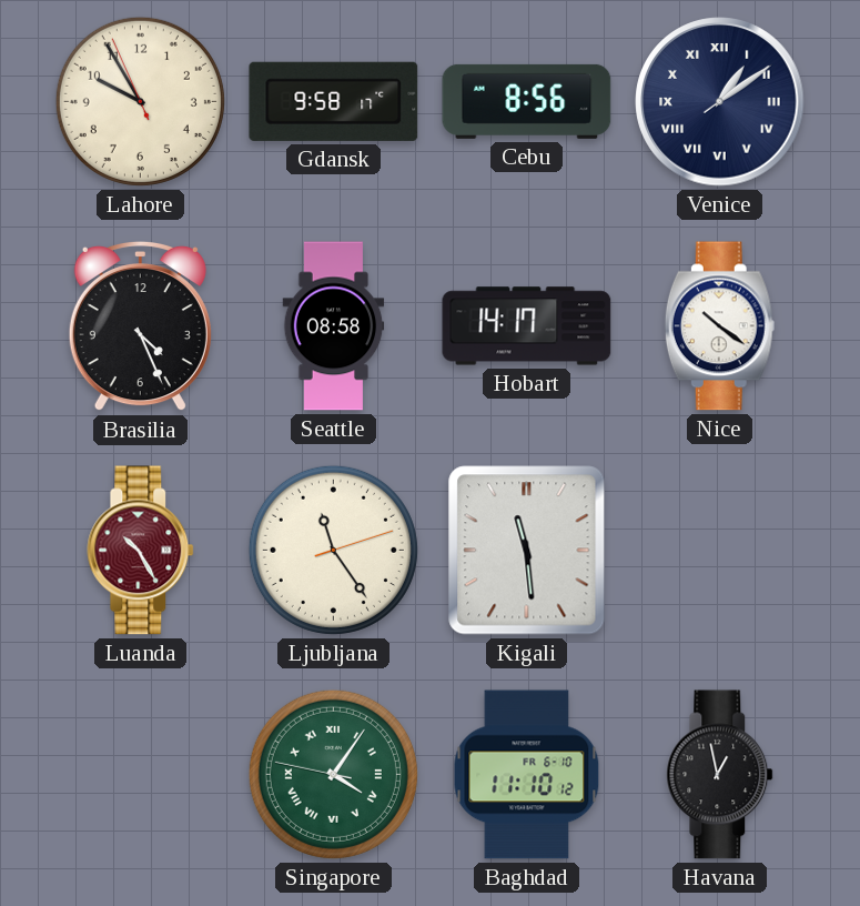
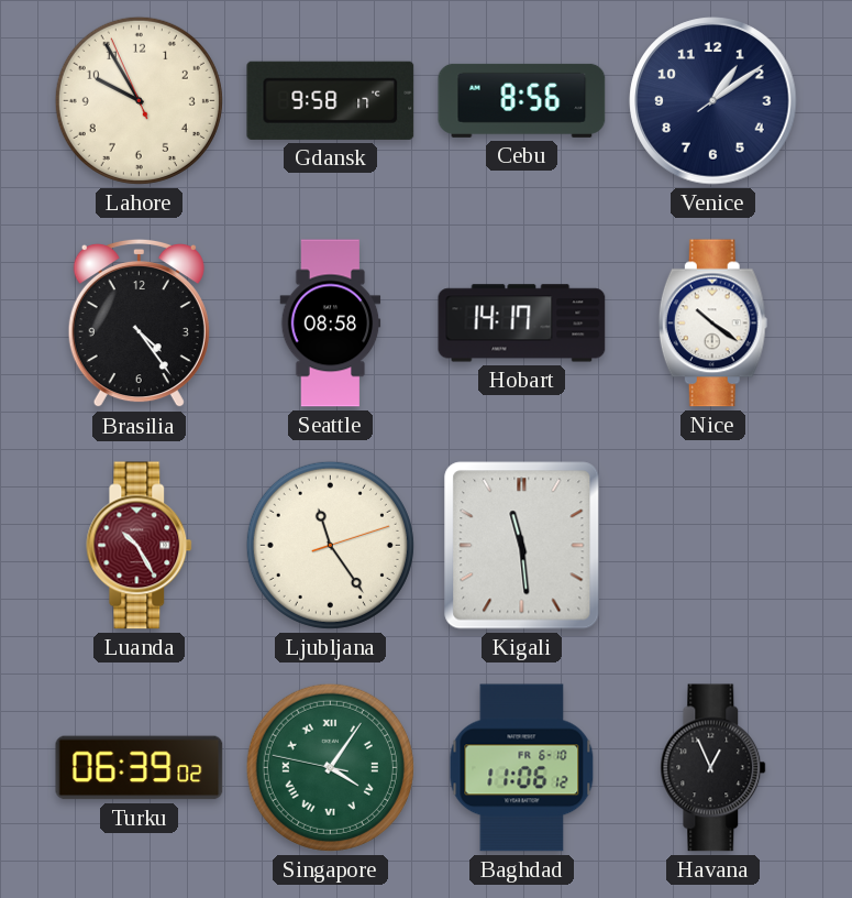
Venice numerals: Roman -> Arabic (713, 101)
Brasilia: 4:26 -> 4:24 (139, 324)
Turku: none -> 06:39 (140, 768)
Baghdad: 11:10 -> 11:06 (522, 768)
Havana: 12:58 -> 12:56 (713, 768)
